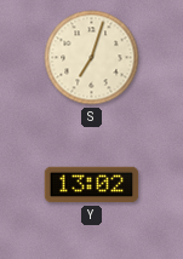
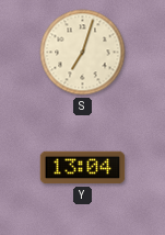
Y: 13:02 -> 13:04 (83, 168)
